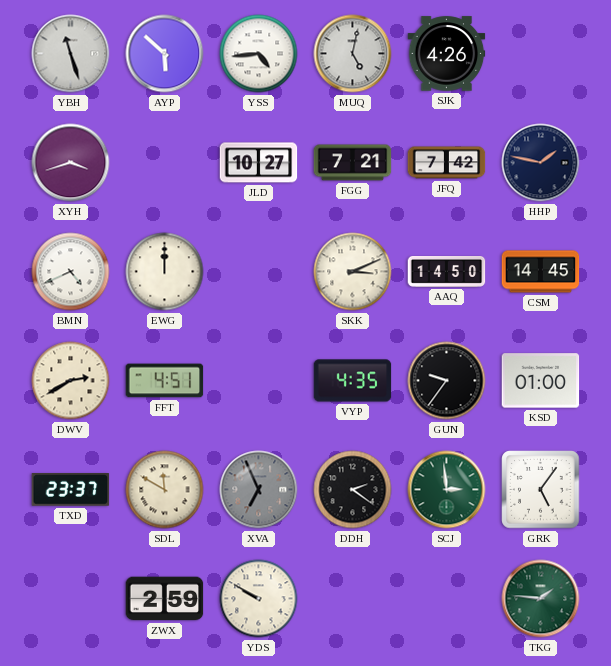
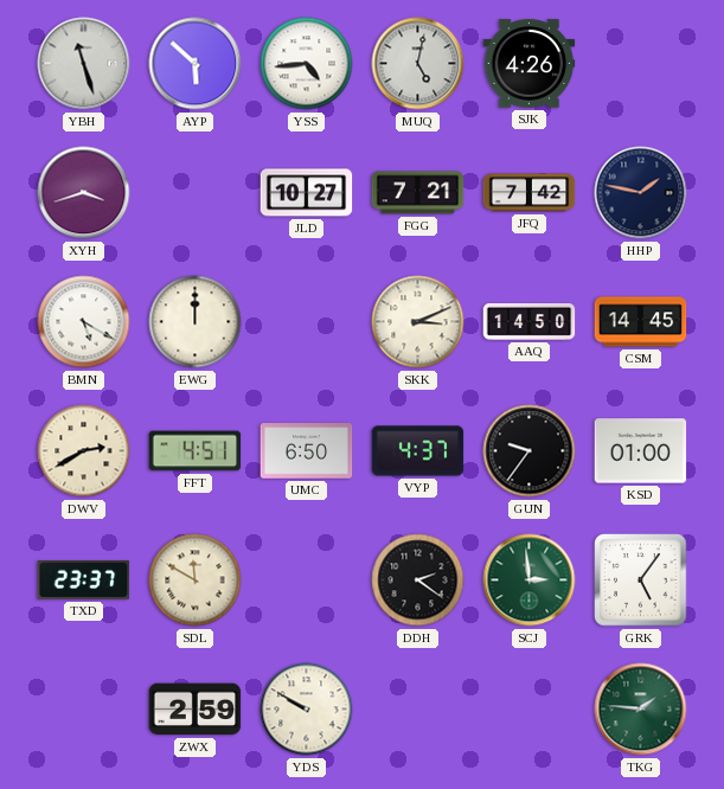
BMN: 4:41 -> 5:20 (84, 322)
UMC: none -> 6:50 (307, 451)
VYP: 4:35 -> 4:37 (418, 451)
XVA: 6:56 -> none (259, 490)
